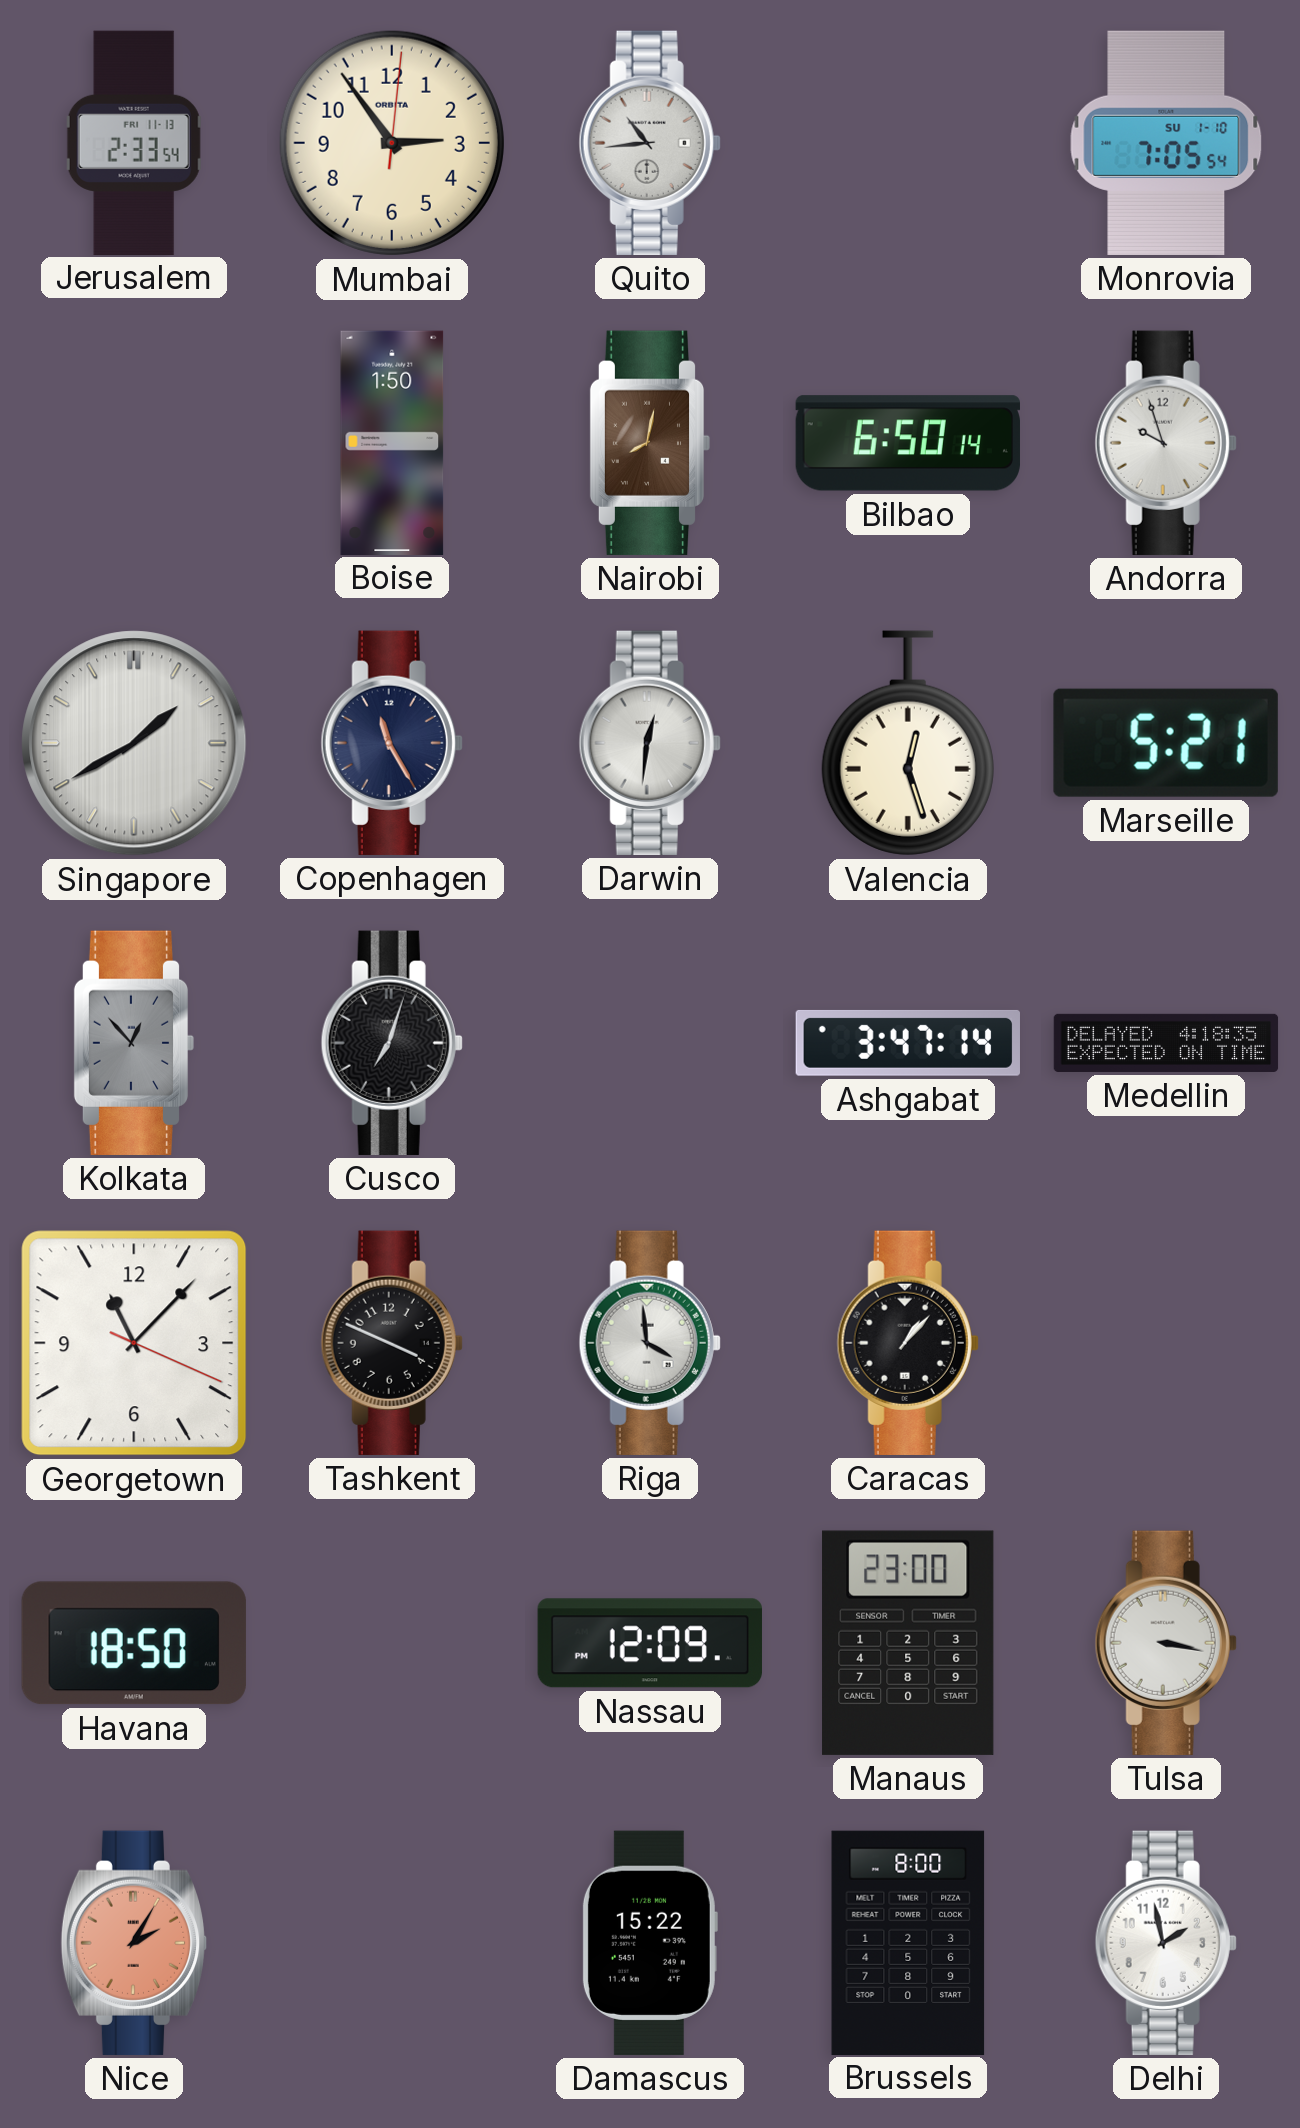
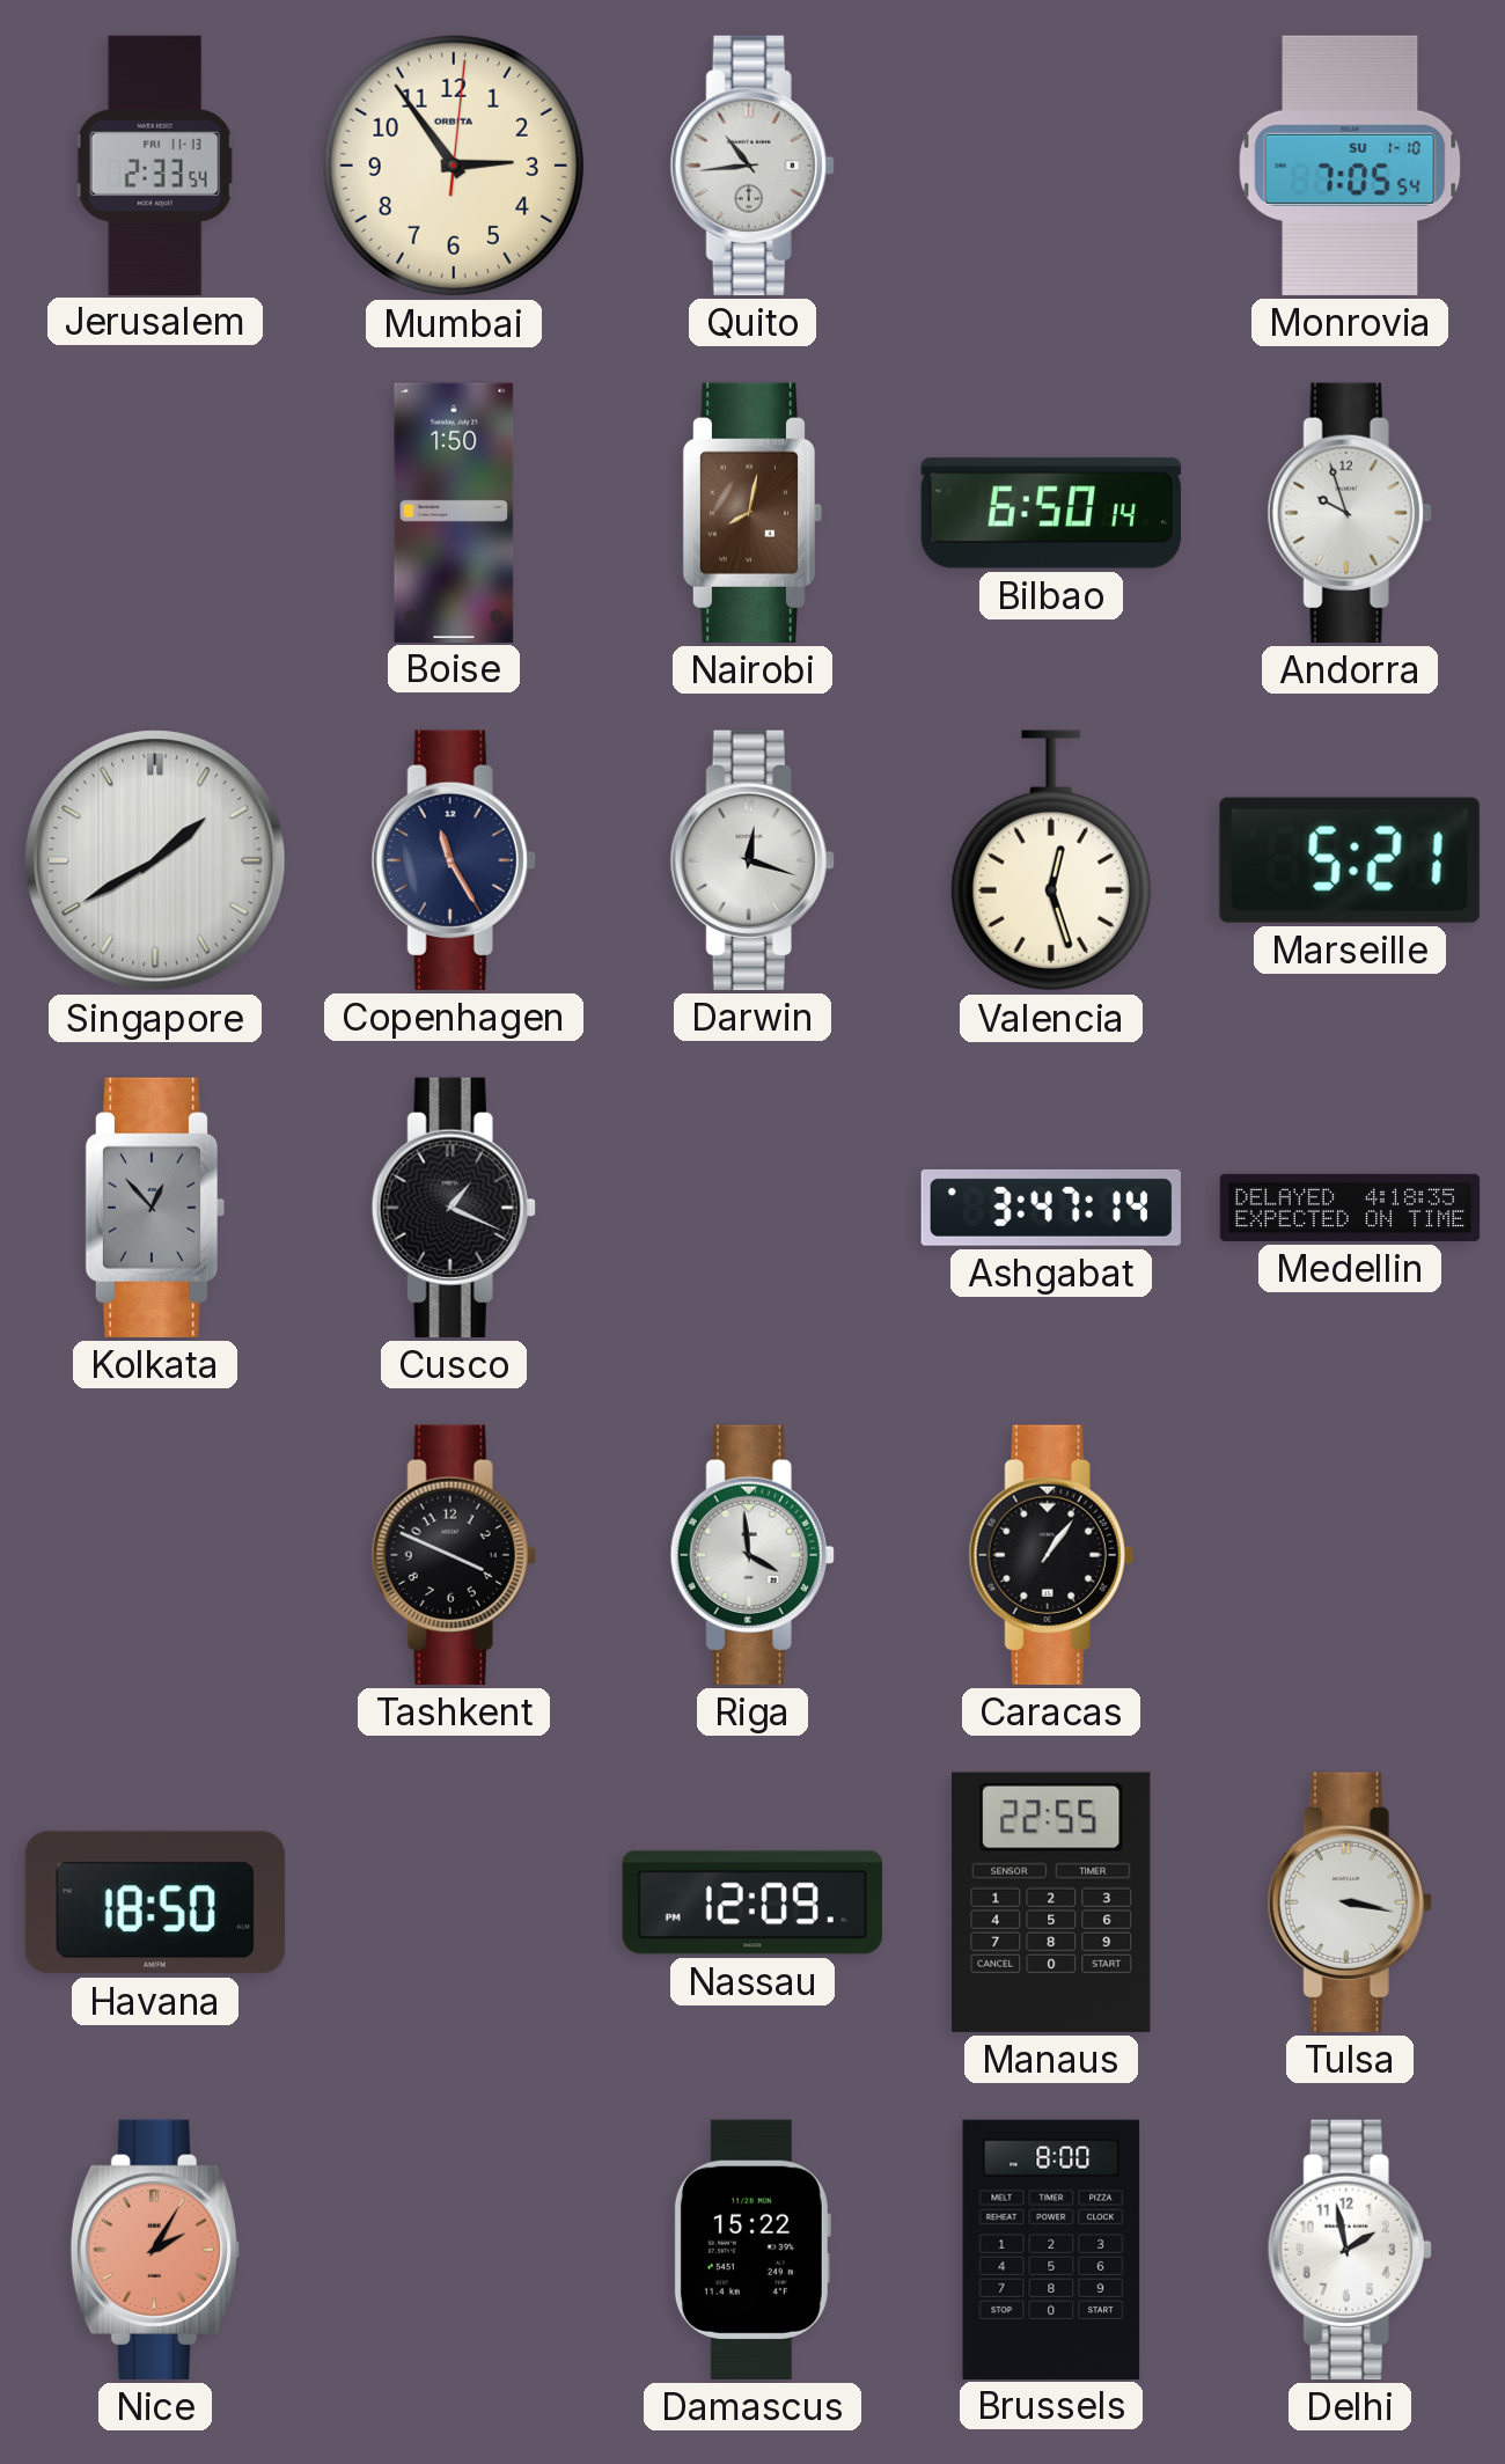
Darwin: 12:31 -> 12:18 (753, 860)
Cusco: 7:03 -> 1:19 (454, 1208)
Georgetown: 11:07 -> none (134, 1343)
Caracas: 1:07 -> 1:06 (1051, 1555)
Manaus: 23:00 -> 22:55 (1051, 1902)
